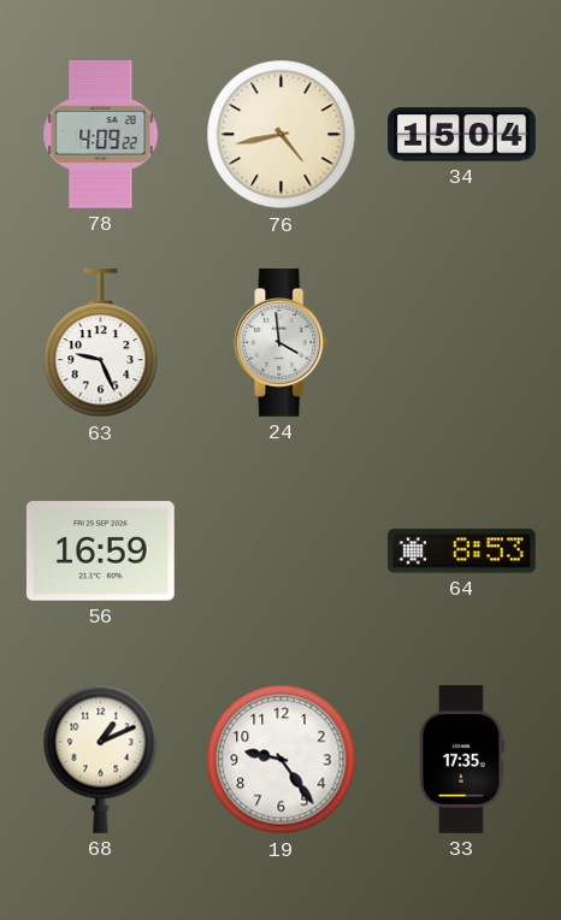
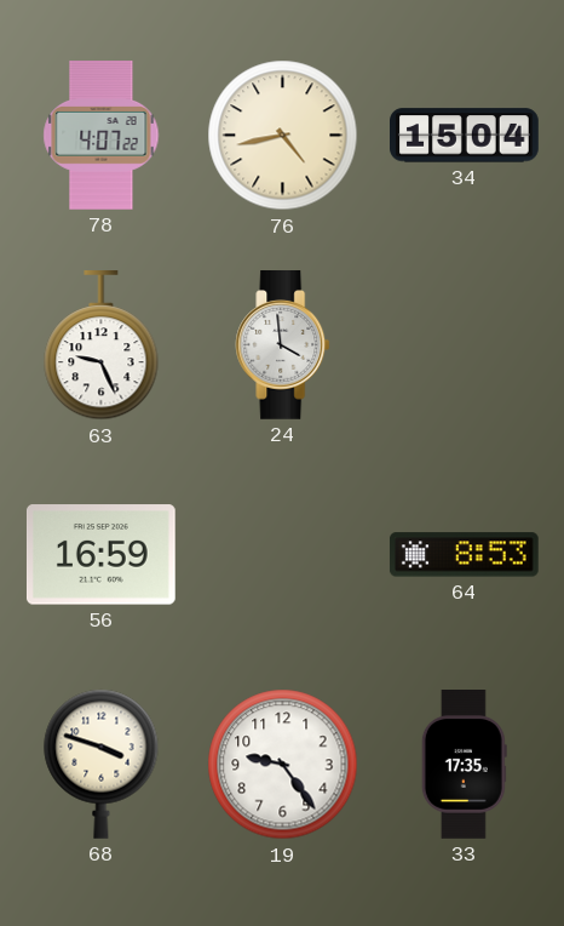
78: 4:09 -> 4:07 (102, 136)
68: 1:11 -> 3:48 (102, 764)
